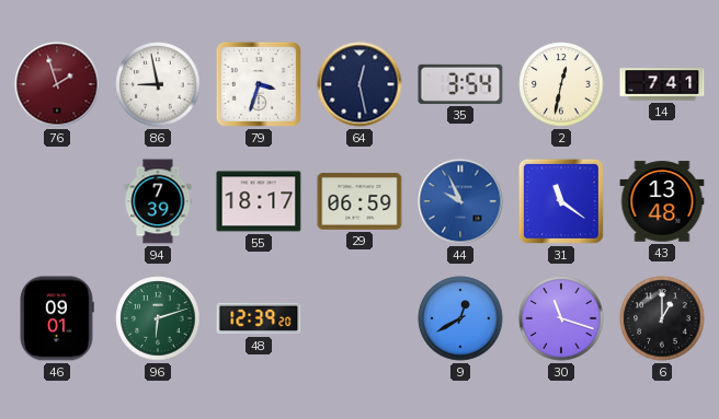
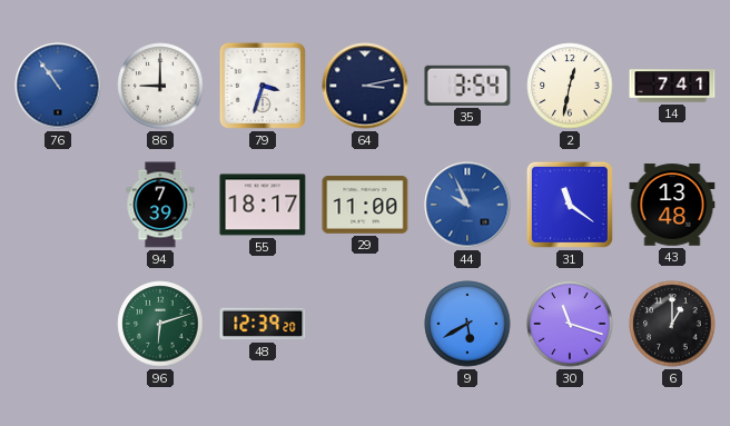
76: 1:57 -> 10:54 (58, 86)
76 dial: burgundy -> blue (58, 86)
86: 8:58 -> 9:00 (160, 86)
64: 12:28 -> 3:13 (365, 86)
29: 06:59 -> 11:00 (365, 206)
46: 09:01 -> none (57, 318)
9: 12:40 -> 5:40 (467, 324)
